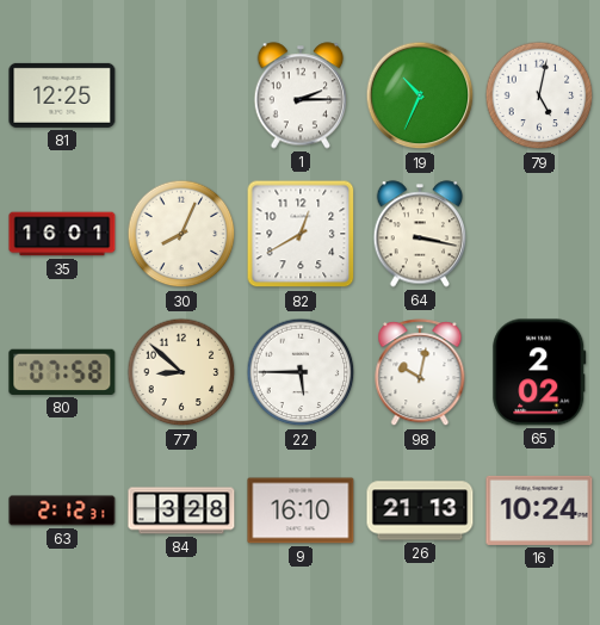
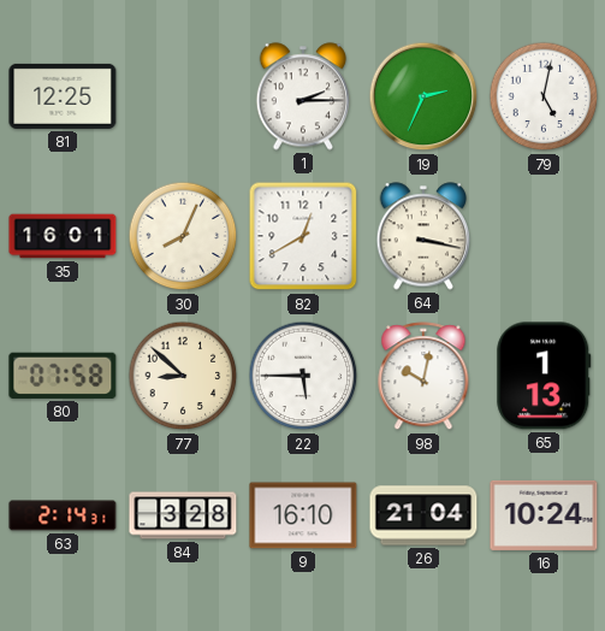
19: 10:34 -> 2:34 (423, 96)
65: 2:02 -> 1:13 (544, 376)
63: 2:12 -> 2:14 (63, 515)
26: 21:13 -> 21:04 (423, 515)
